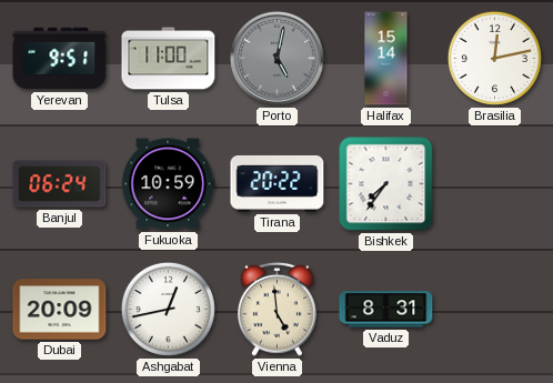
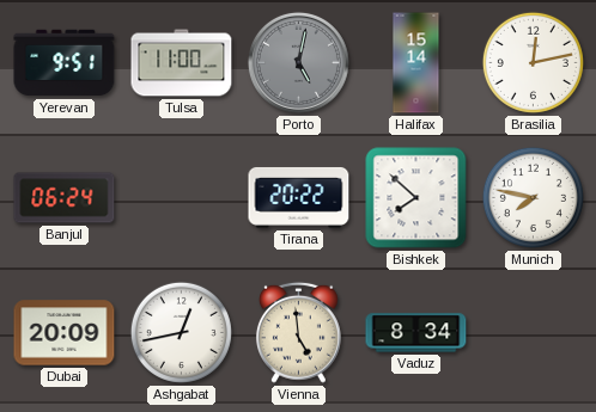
Fukuoka: 10:59 -> none (168, 184)
Bishkek: 7:36 -> 7:52 (416, 198)
Munich: none -> 7:47 (533, 197)
Vaduz: 8:31 -> 8:34 (416, 333)
